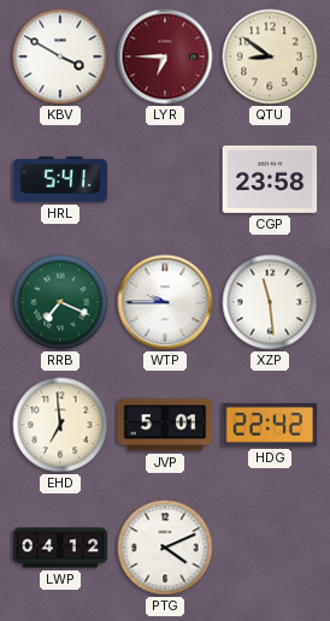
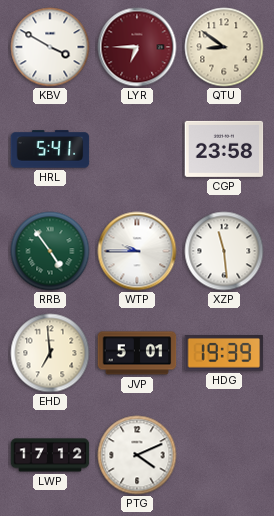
RRB: 7:19 -> 4:54 (50, 251)
HDG: 22:42 -> 19:39 (224, 354)
LWP: 04:12 -> 17:12 (50, 455)
